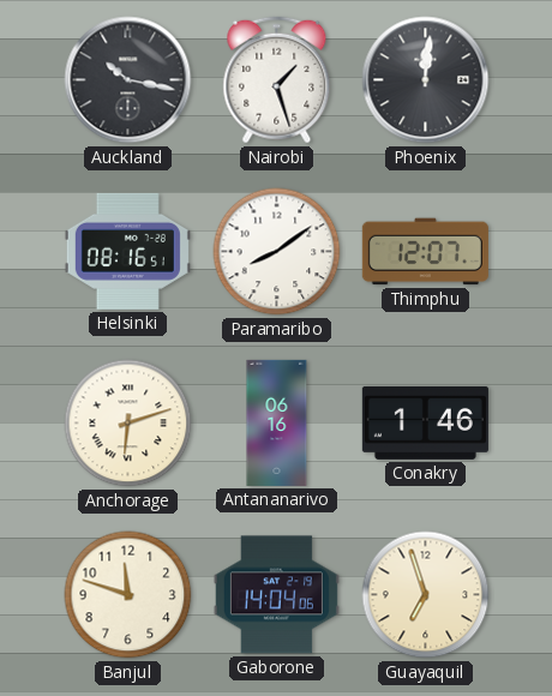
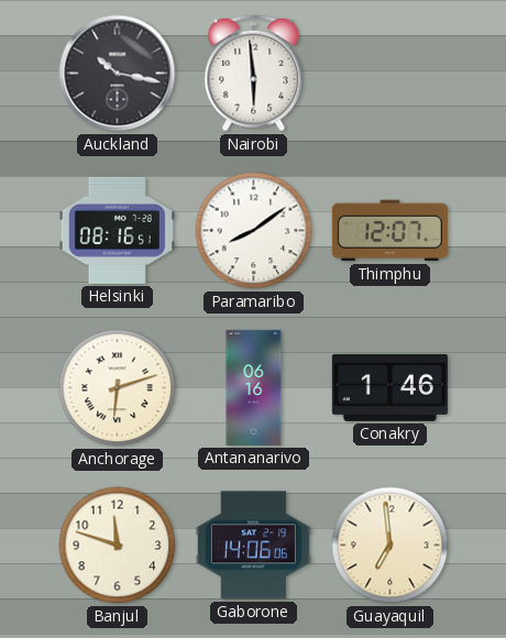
Nairobi: 1:27 -> 5:59 (254, 74)
Phoenix: 12:01 -> none (426, 80)
Gaborone: 14:04 -> 14:06 (253, 546)
Guayaquil: 6:57 -> 6:59 (391, 546)
